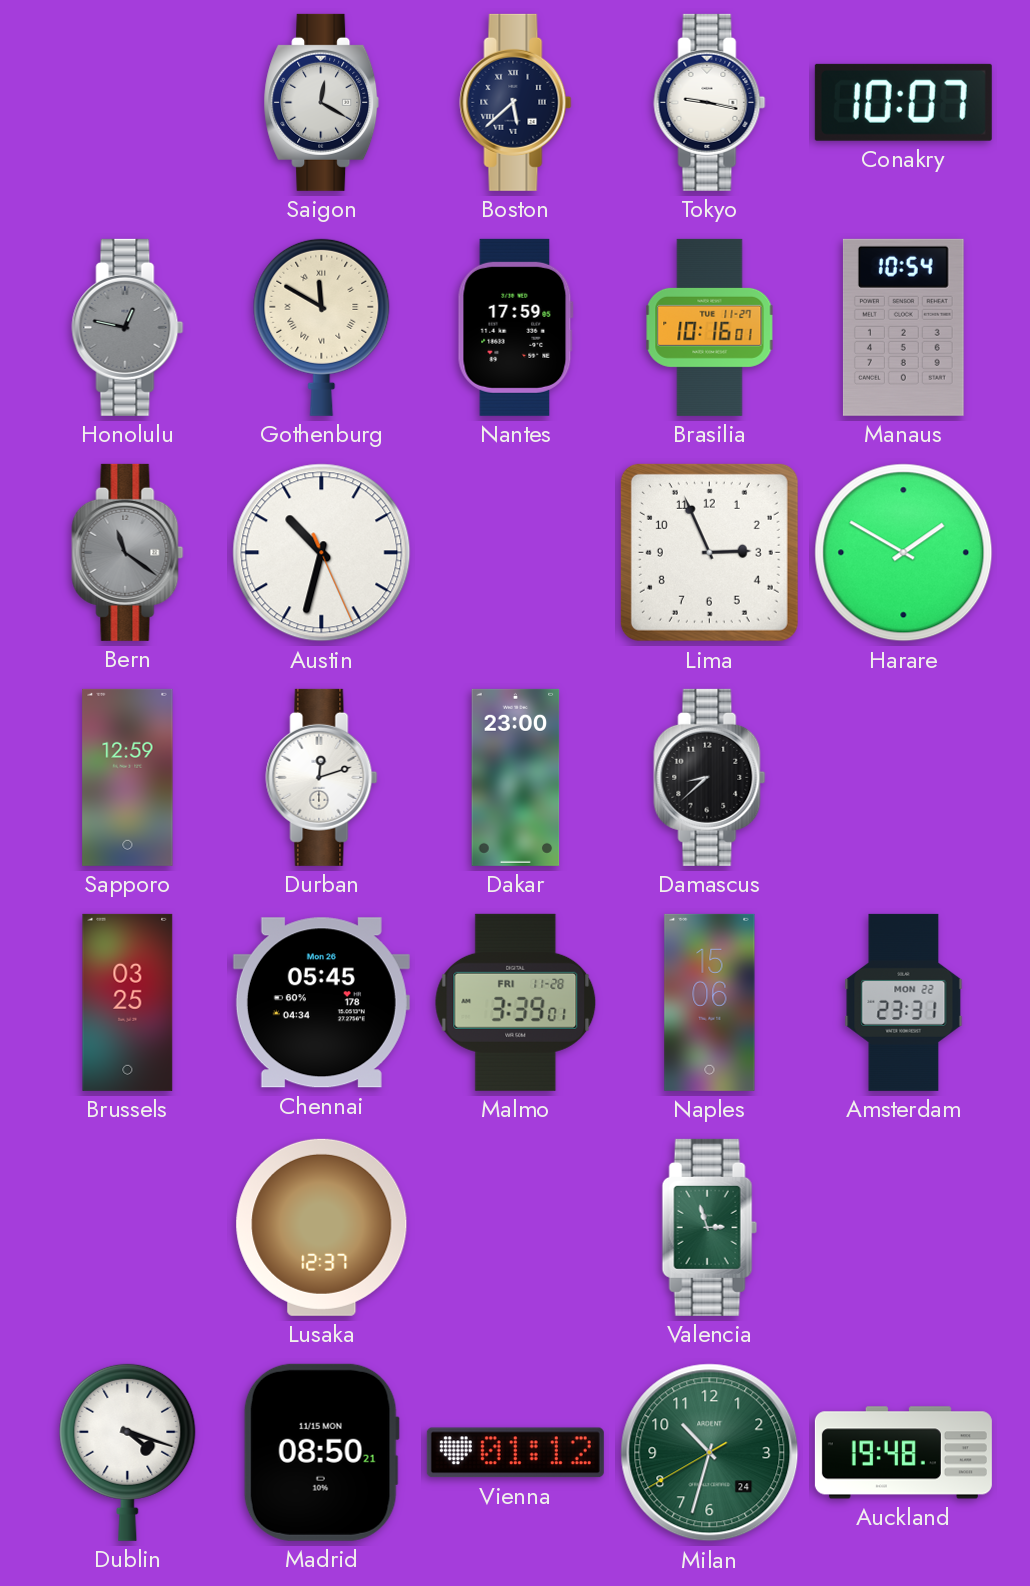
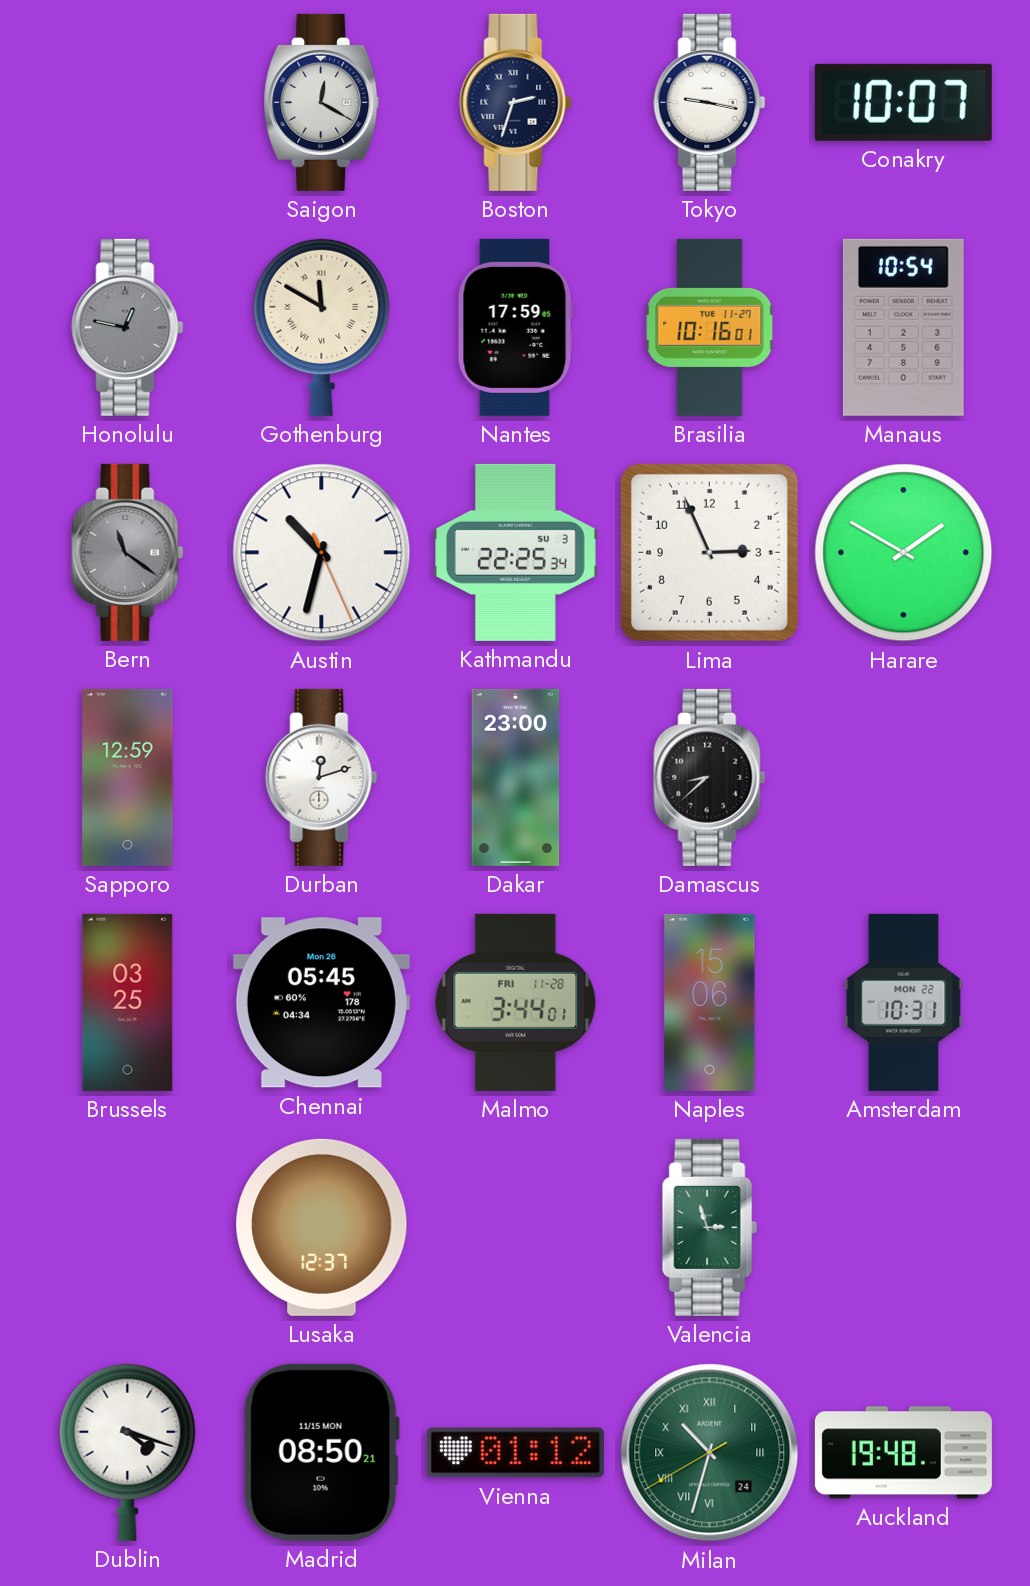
Boston: 5:38 -> 2:33 (516, 102)
Kathmandu: none -> 22:25 (515, 552)
Malmo: 3:39 -> 3:44 (516, 1002)
Amsterdam: 23:31 -> 10:31 (904, 1002)
Milan numerals: Arabic -> Roman (710, 1453)
